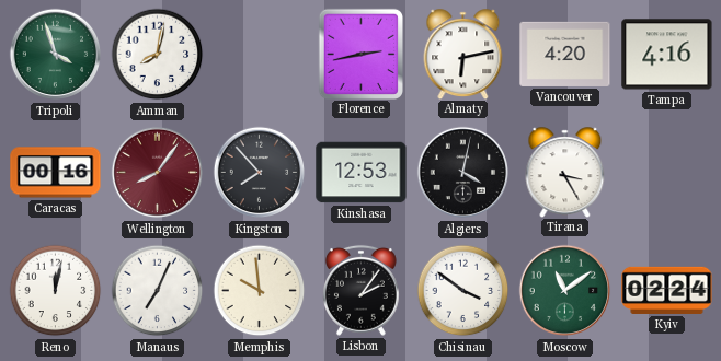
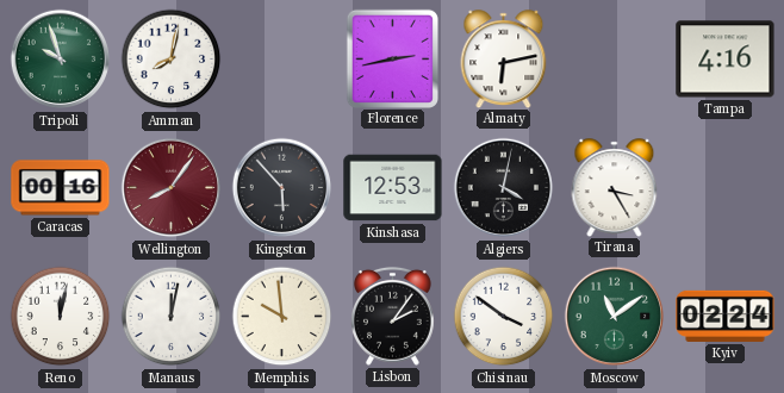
Tripoli: 3:57 -> 9:57 (61, 60)
Vancouver: 4:20 -> none (565, 54)
Kingston: 7:53 -> 5:53 (282, 188)
Manaus: 7:04 -> 12:02 (172, 317)
